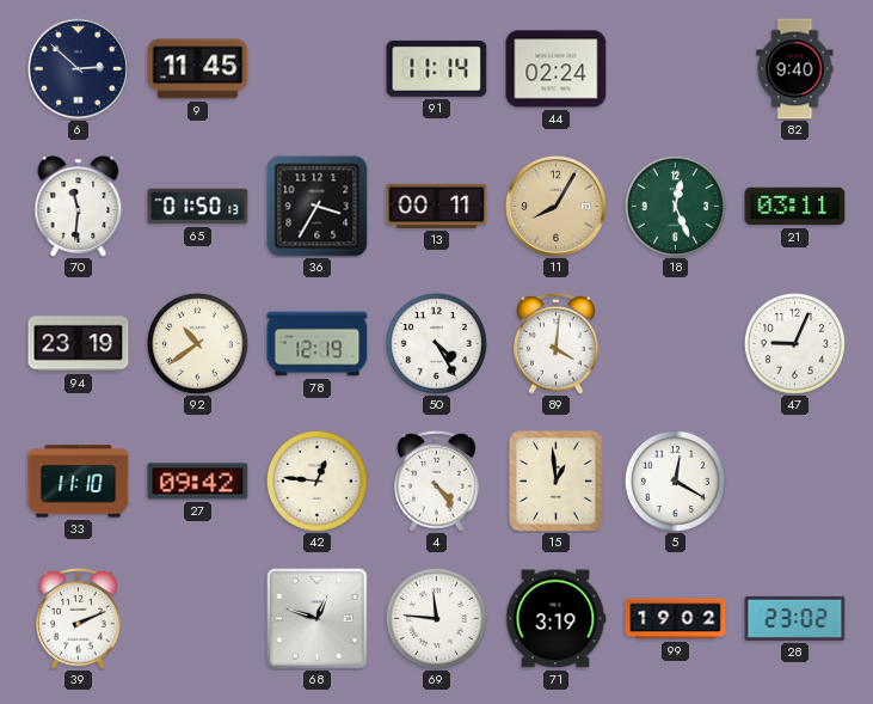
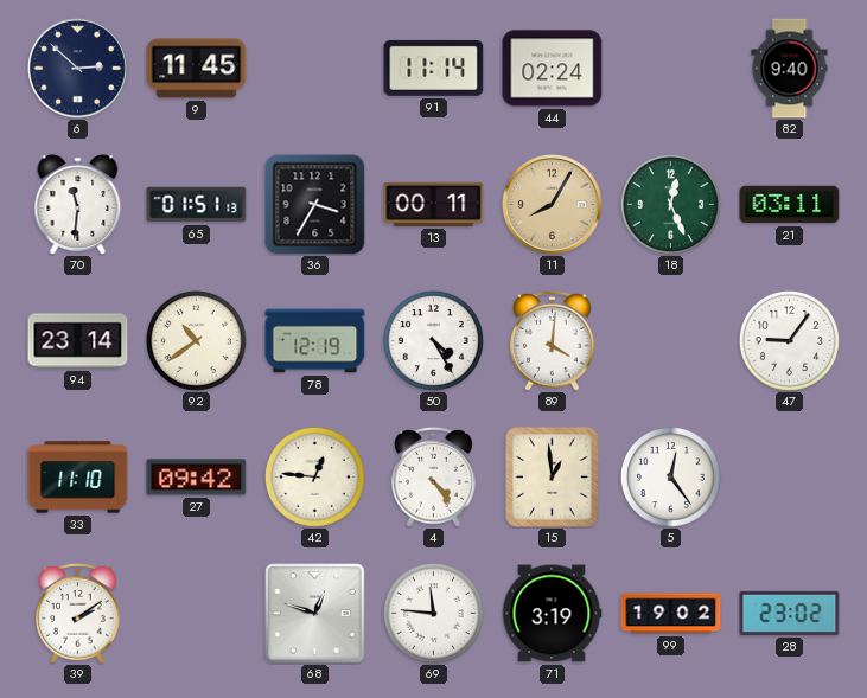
65: 01:50 -> 01:51 (197, 205)
94: 23:19 -> 23:14 (78, 341)
47: 9:04 -> 9:06 (789, 340)
5: 12:20 -> 12:24 (670, 476)
39: 2:11 -> 2:09 (78, 613)
